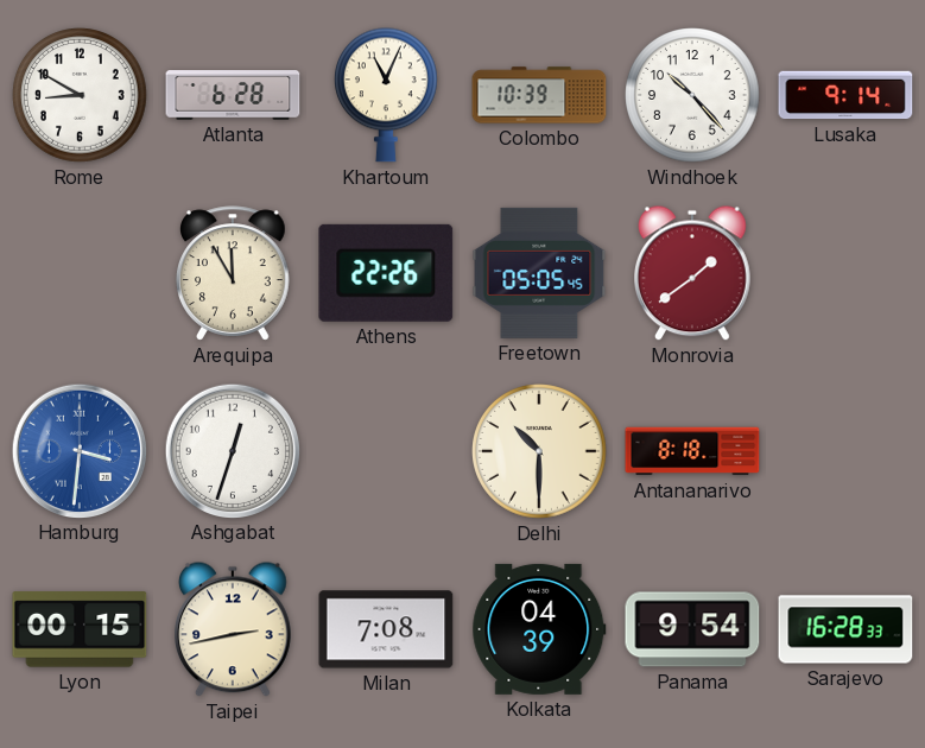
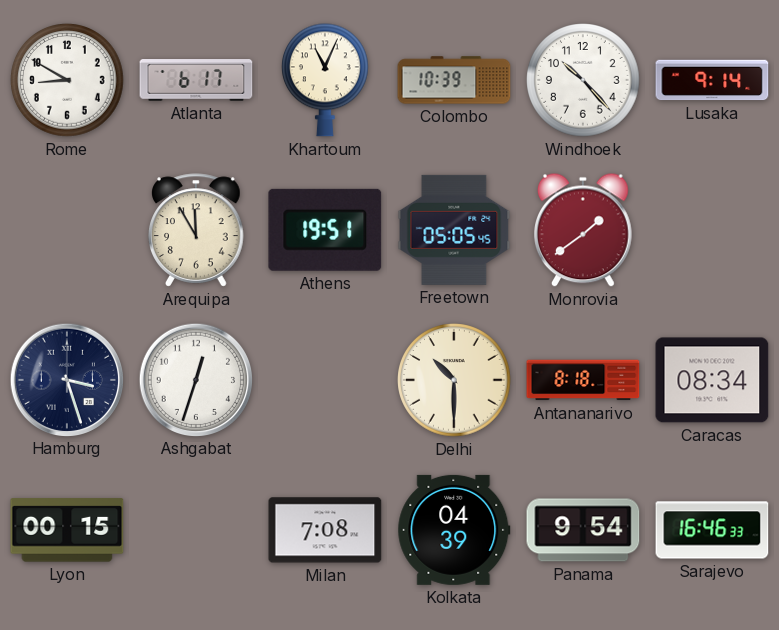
Atlanta: 6:28 -> 6:17 (196, 80)
Athens: 22:26 -> 19:51 (325, 230)
Hamburg: 3:31 -> 3:27 (66, 379)
Hamburg dial: blue -> navy (66, 379)
Caracas: none -> 08:34 (712, 380)
Taipei: 2:43 -> none (234, 629)
Sarajevo: 16:28 -> 16:46 (712, 530)
